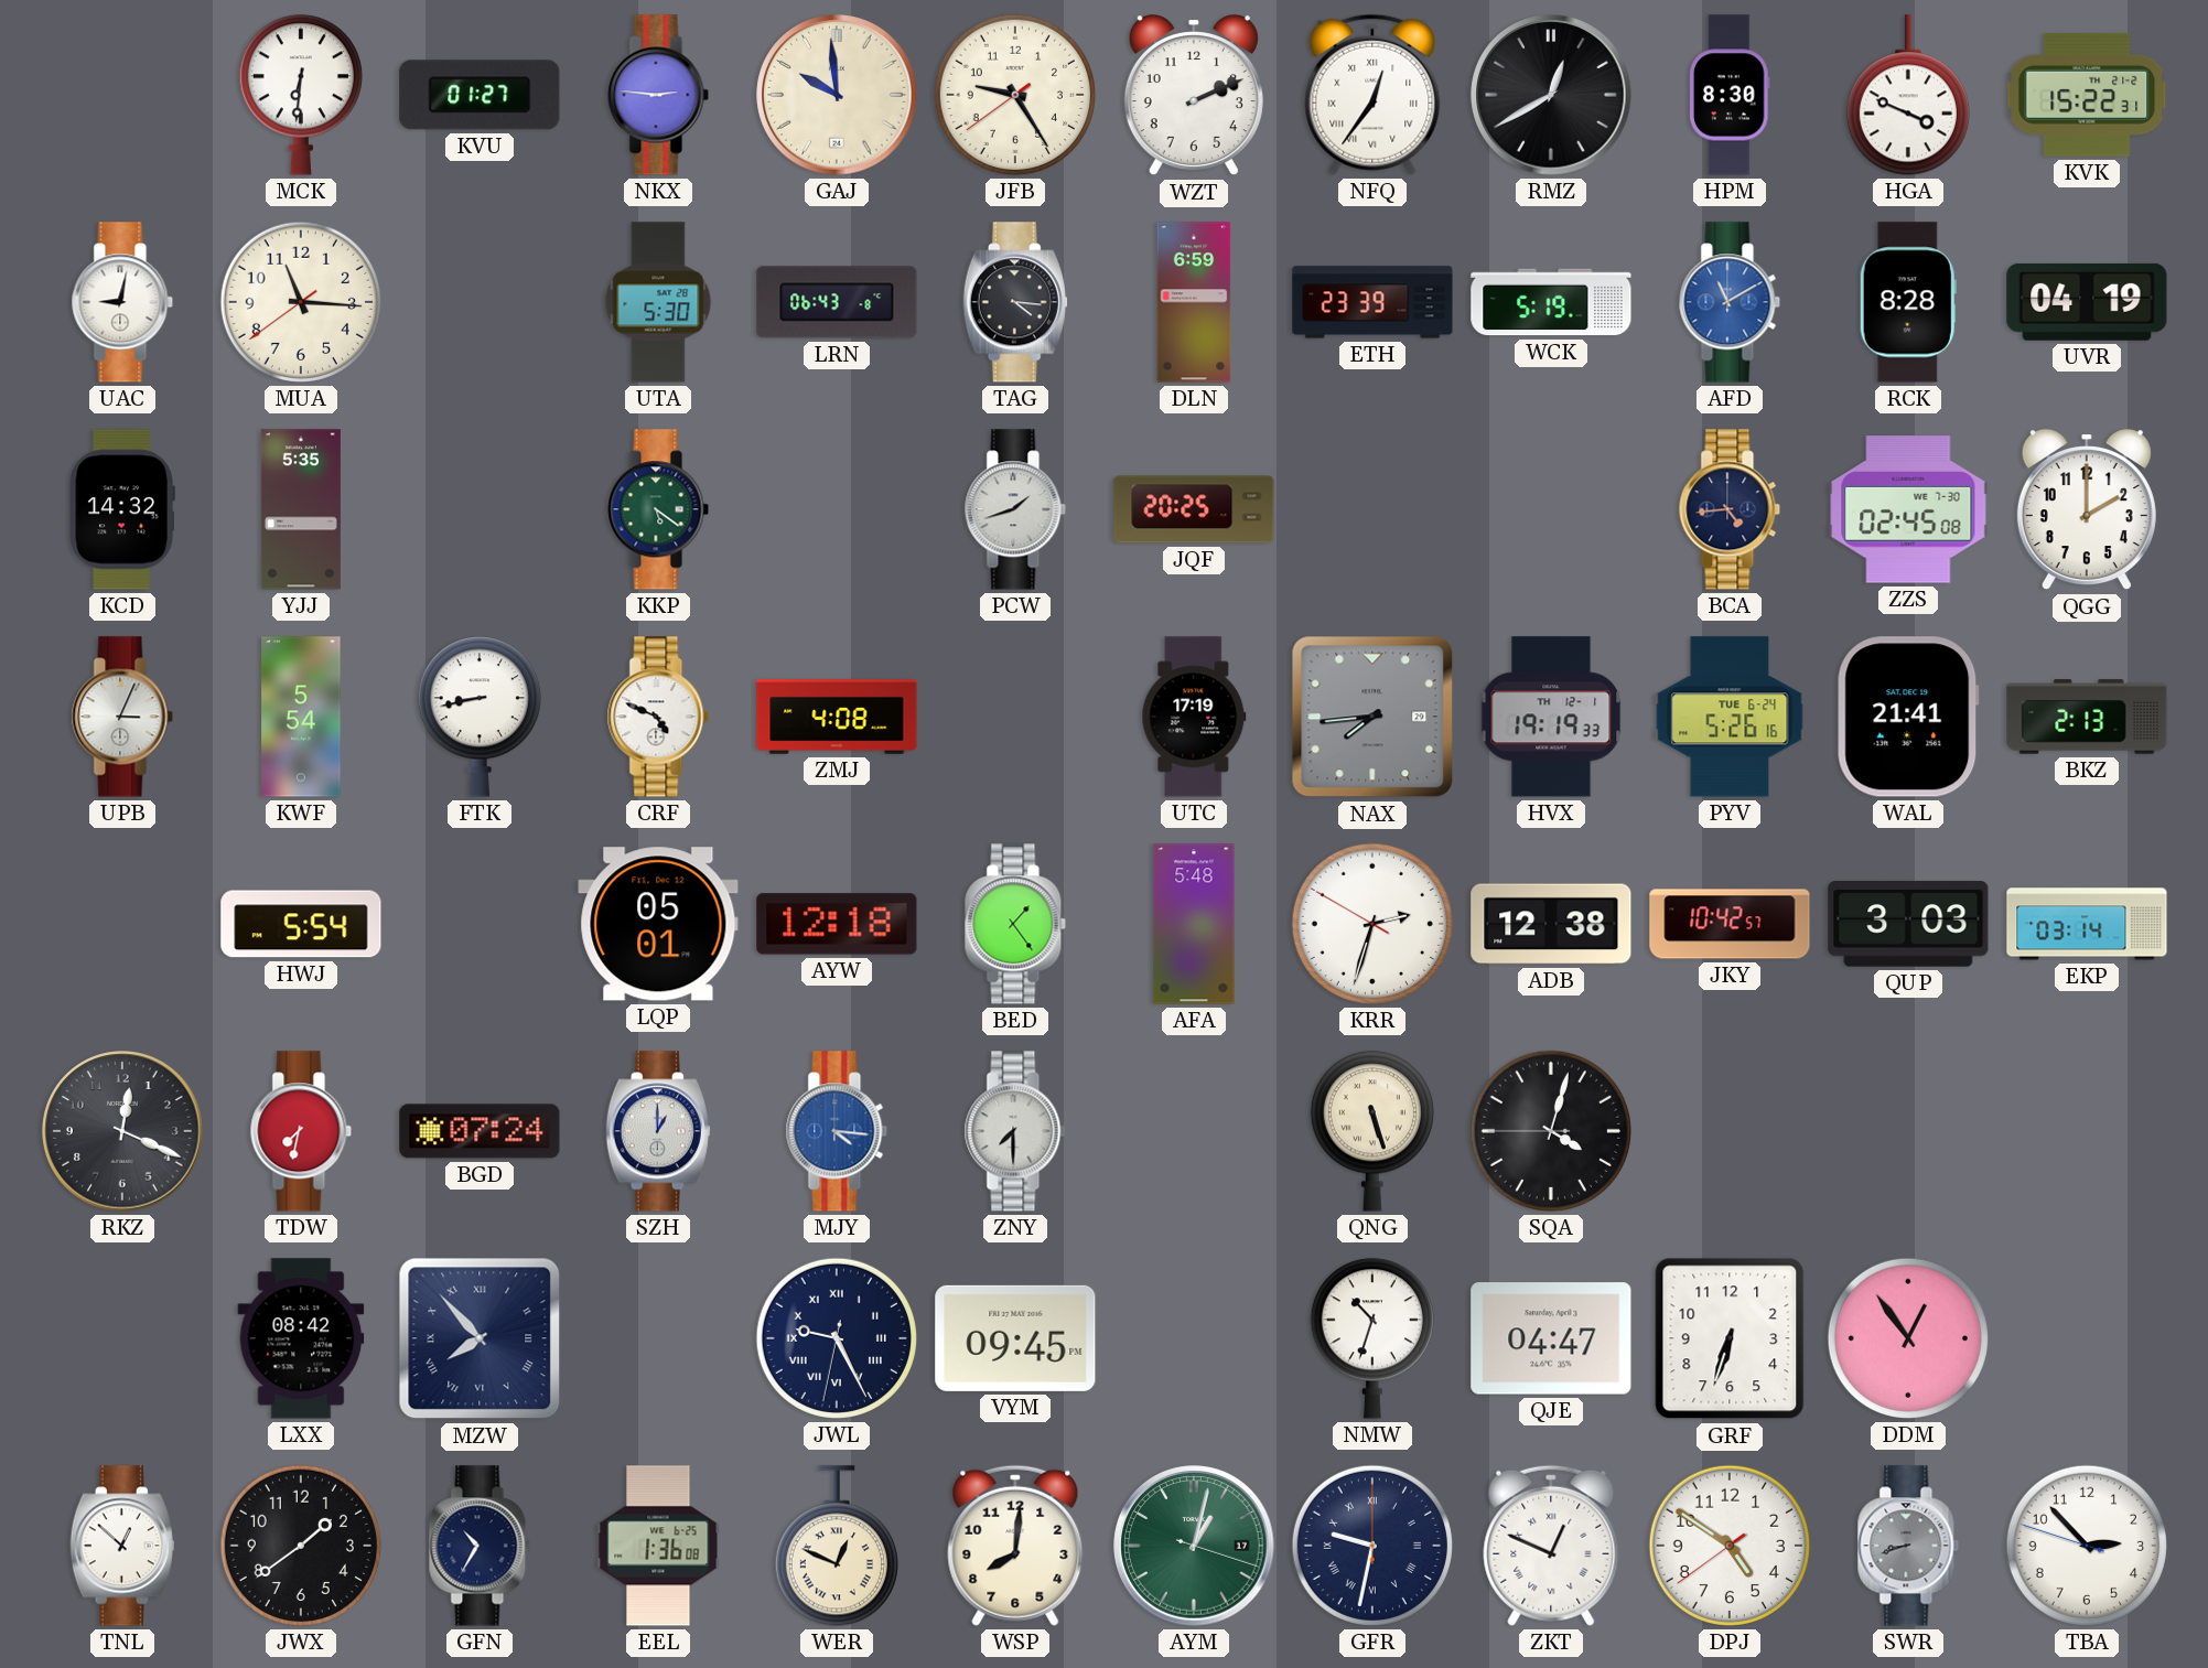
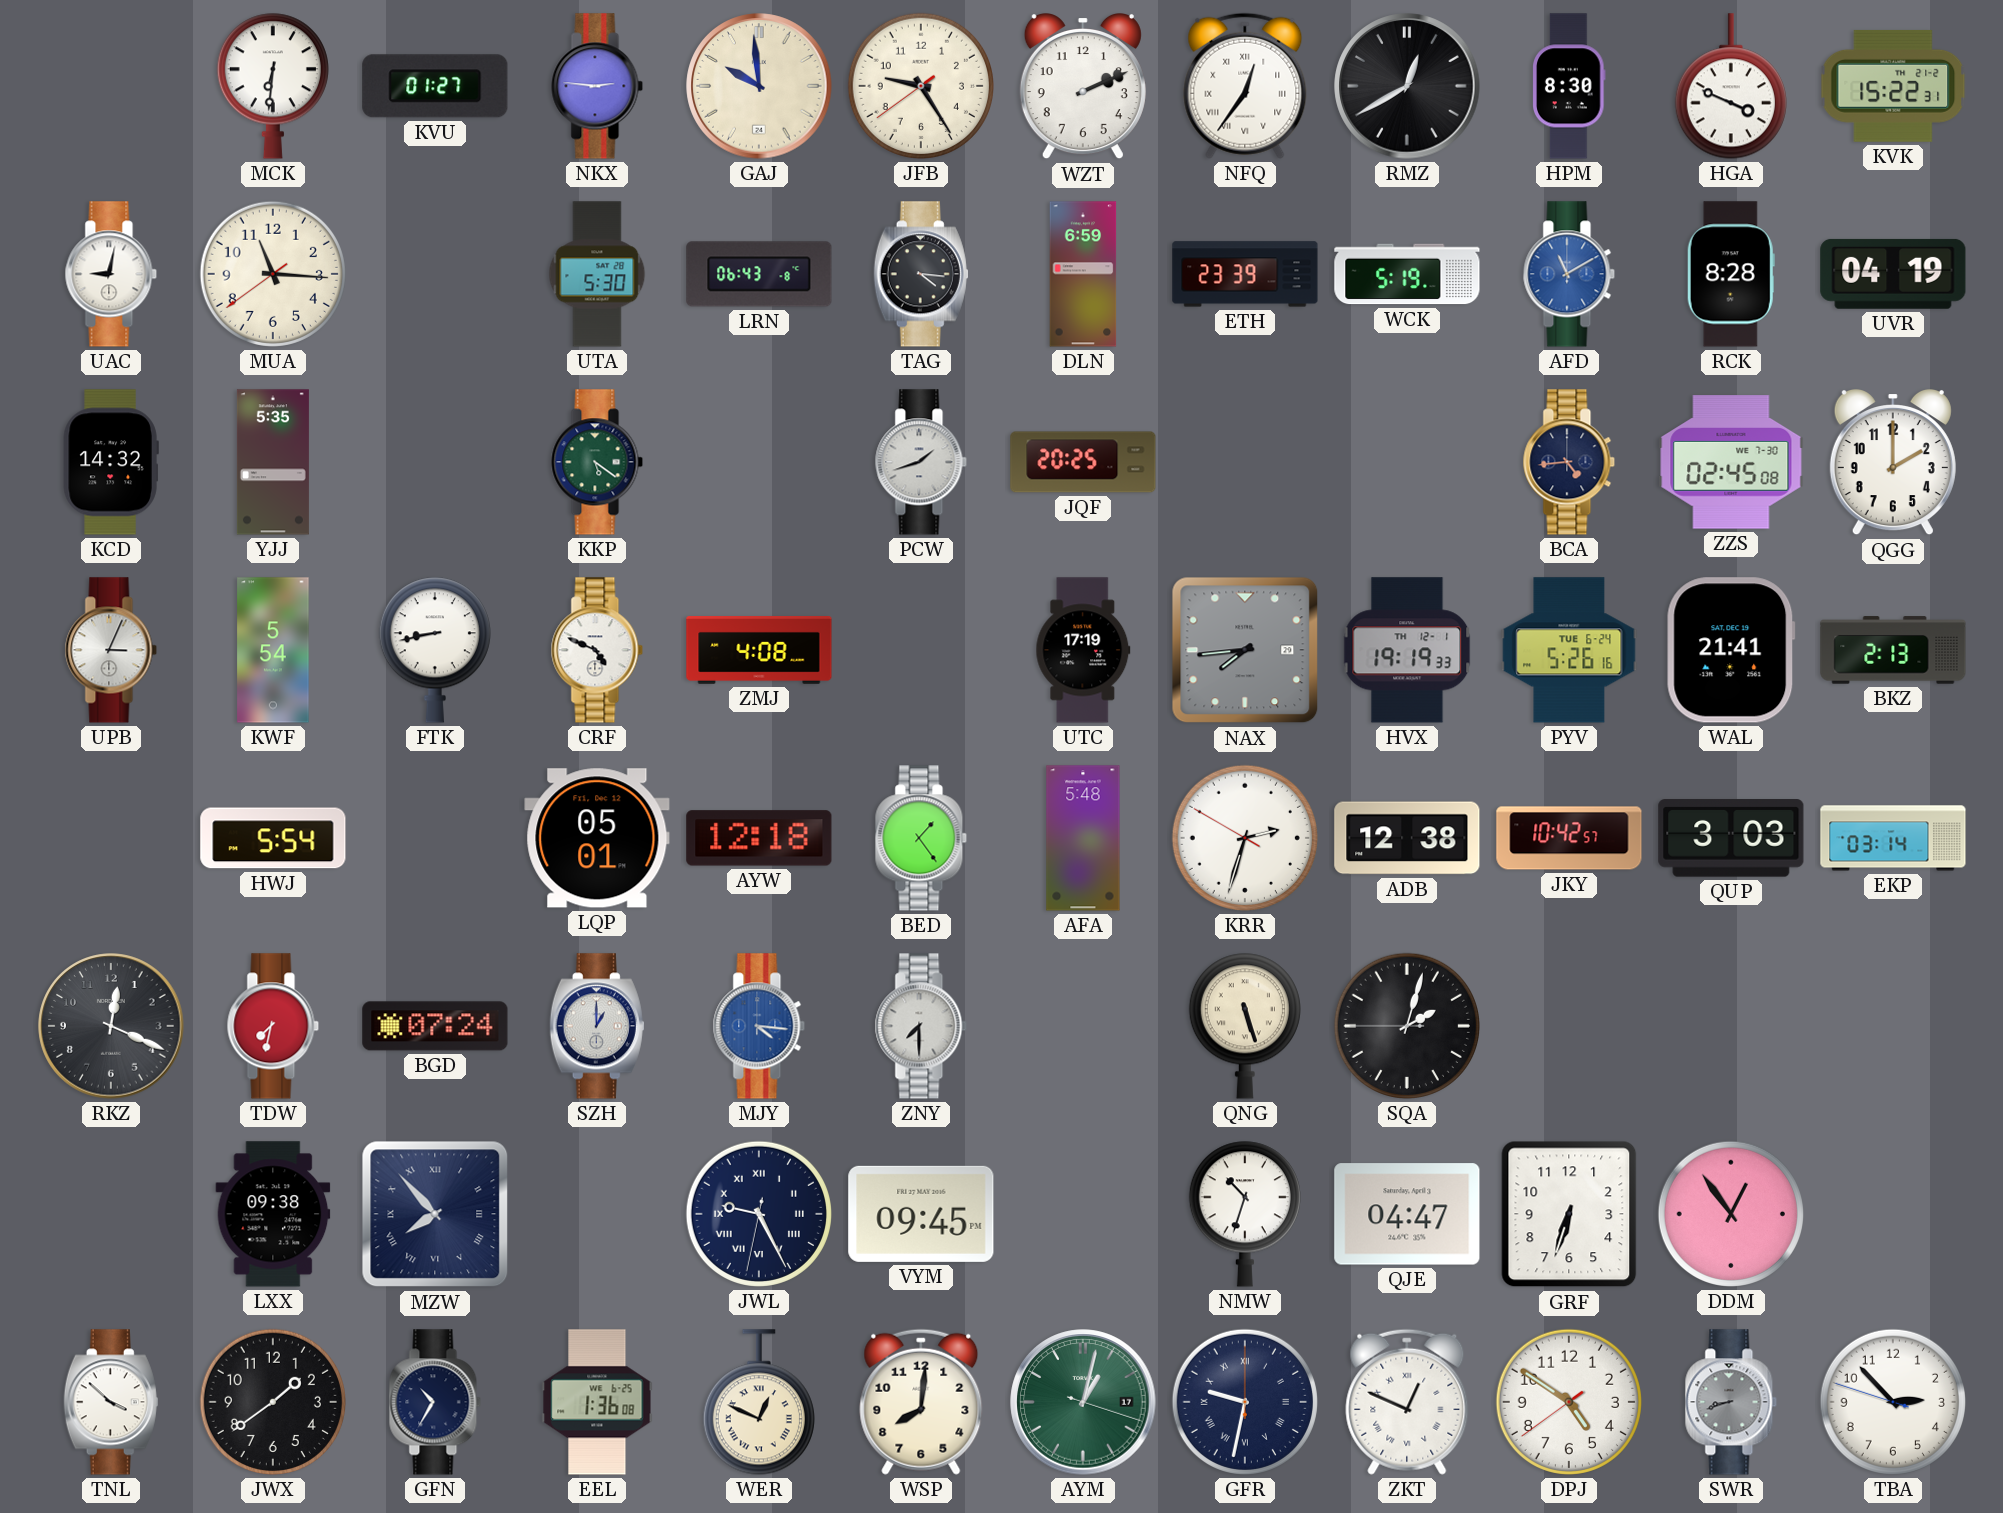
SQA: 4:02 -> 2:02 (1407, 1026)
LXX: 08:42 -> 09:38 (273, 1214)
TNL: 12:52 -> 3:52 (111, 1402)
